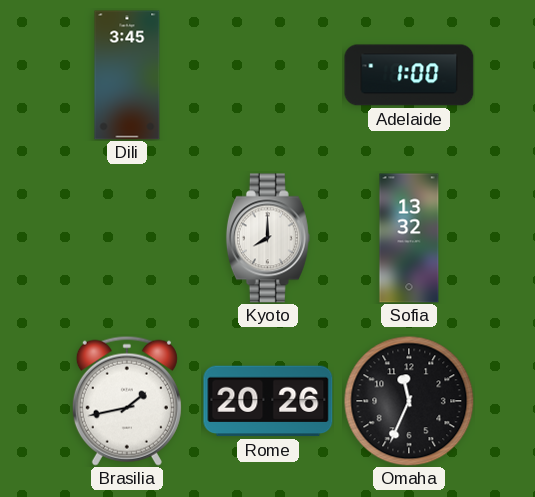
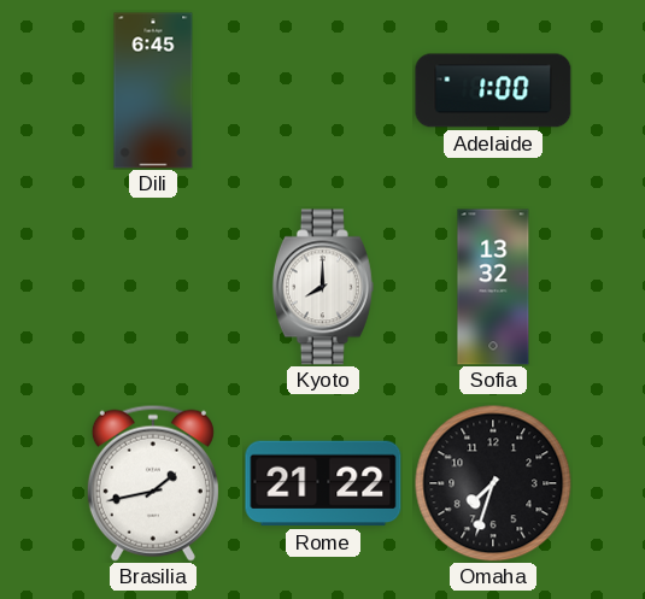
Dili: 3:45 -> 6:45 (153, 90)
Rome: 20:26 -> 21:22 (323, 483)
Omaha: 11:34 -> 7:33 (493, 483)
